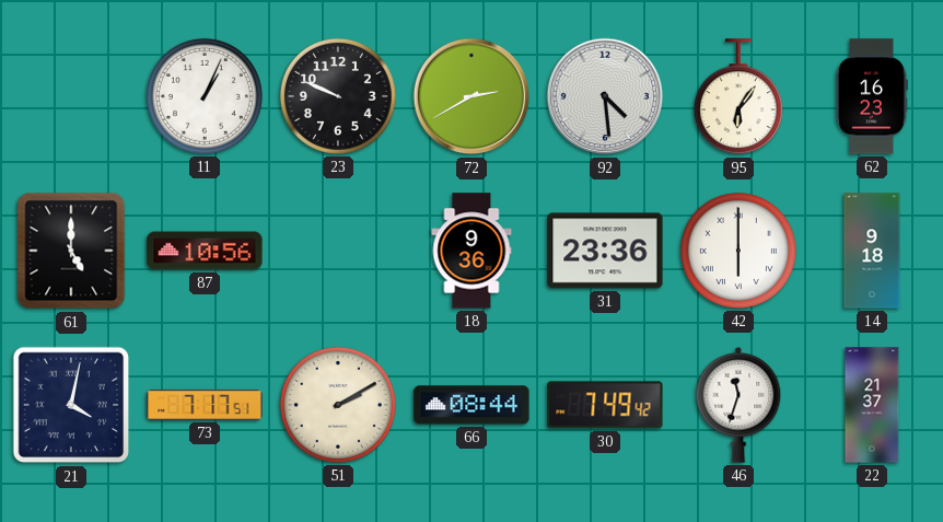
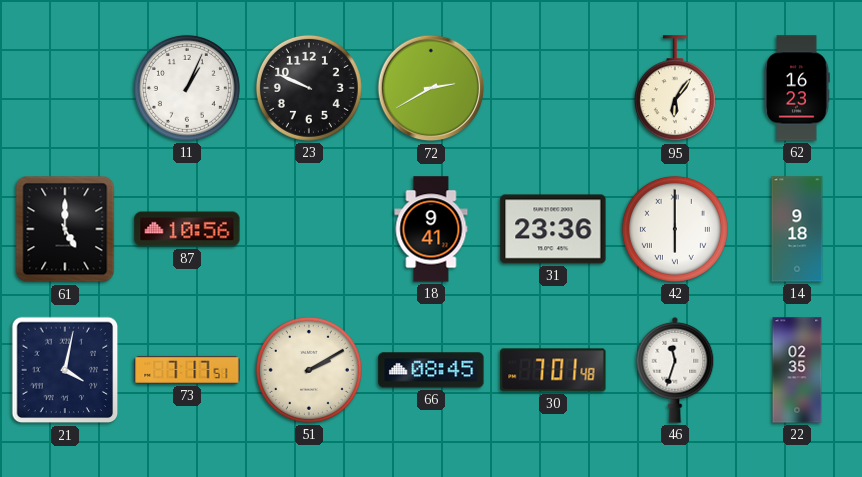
92: 4:29 -> none (605, 96)
18: 9:36 -> 9:41 (431, 229)
66: 08:44 -> 08:45 (431, 370)
30: 7:49 -> 7:01 (553, 370)
22: 21:37 -> 02:35 (797, 370)
